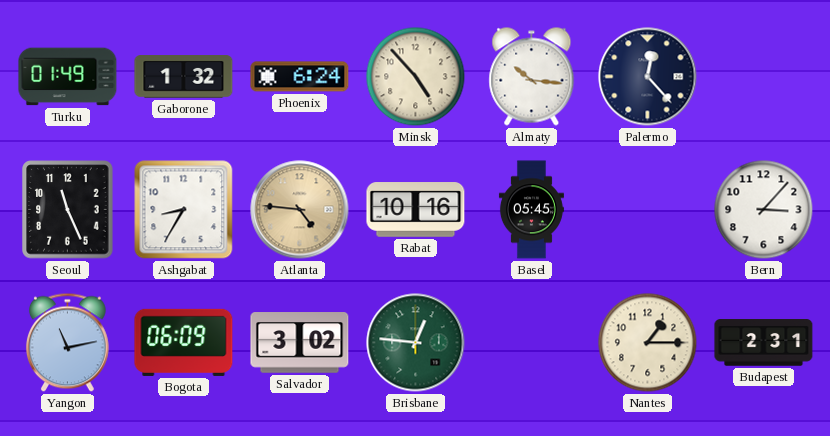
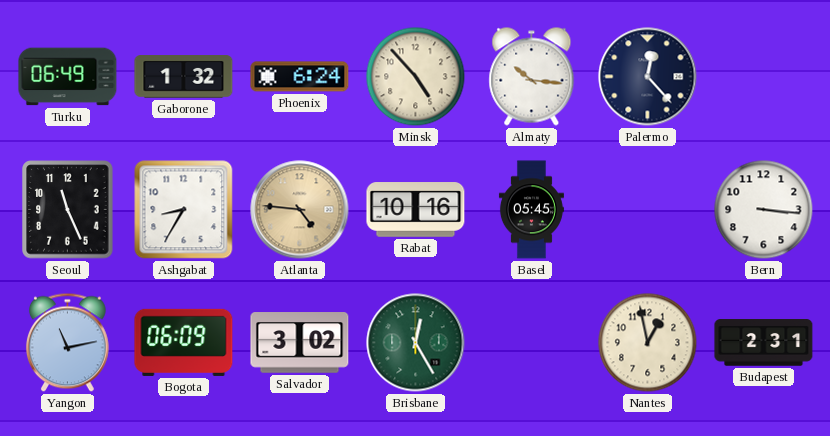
Turku: 01:49 -> 06:49 (68, 77)
Bern: 3:07 -> 3:16 (764, 210)
Brisbane: 12:46 -> 12:25 (416, 343)
Nantes: 1:15 -> 12:58 (648, 343)
